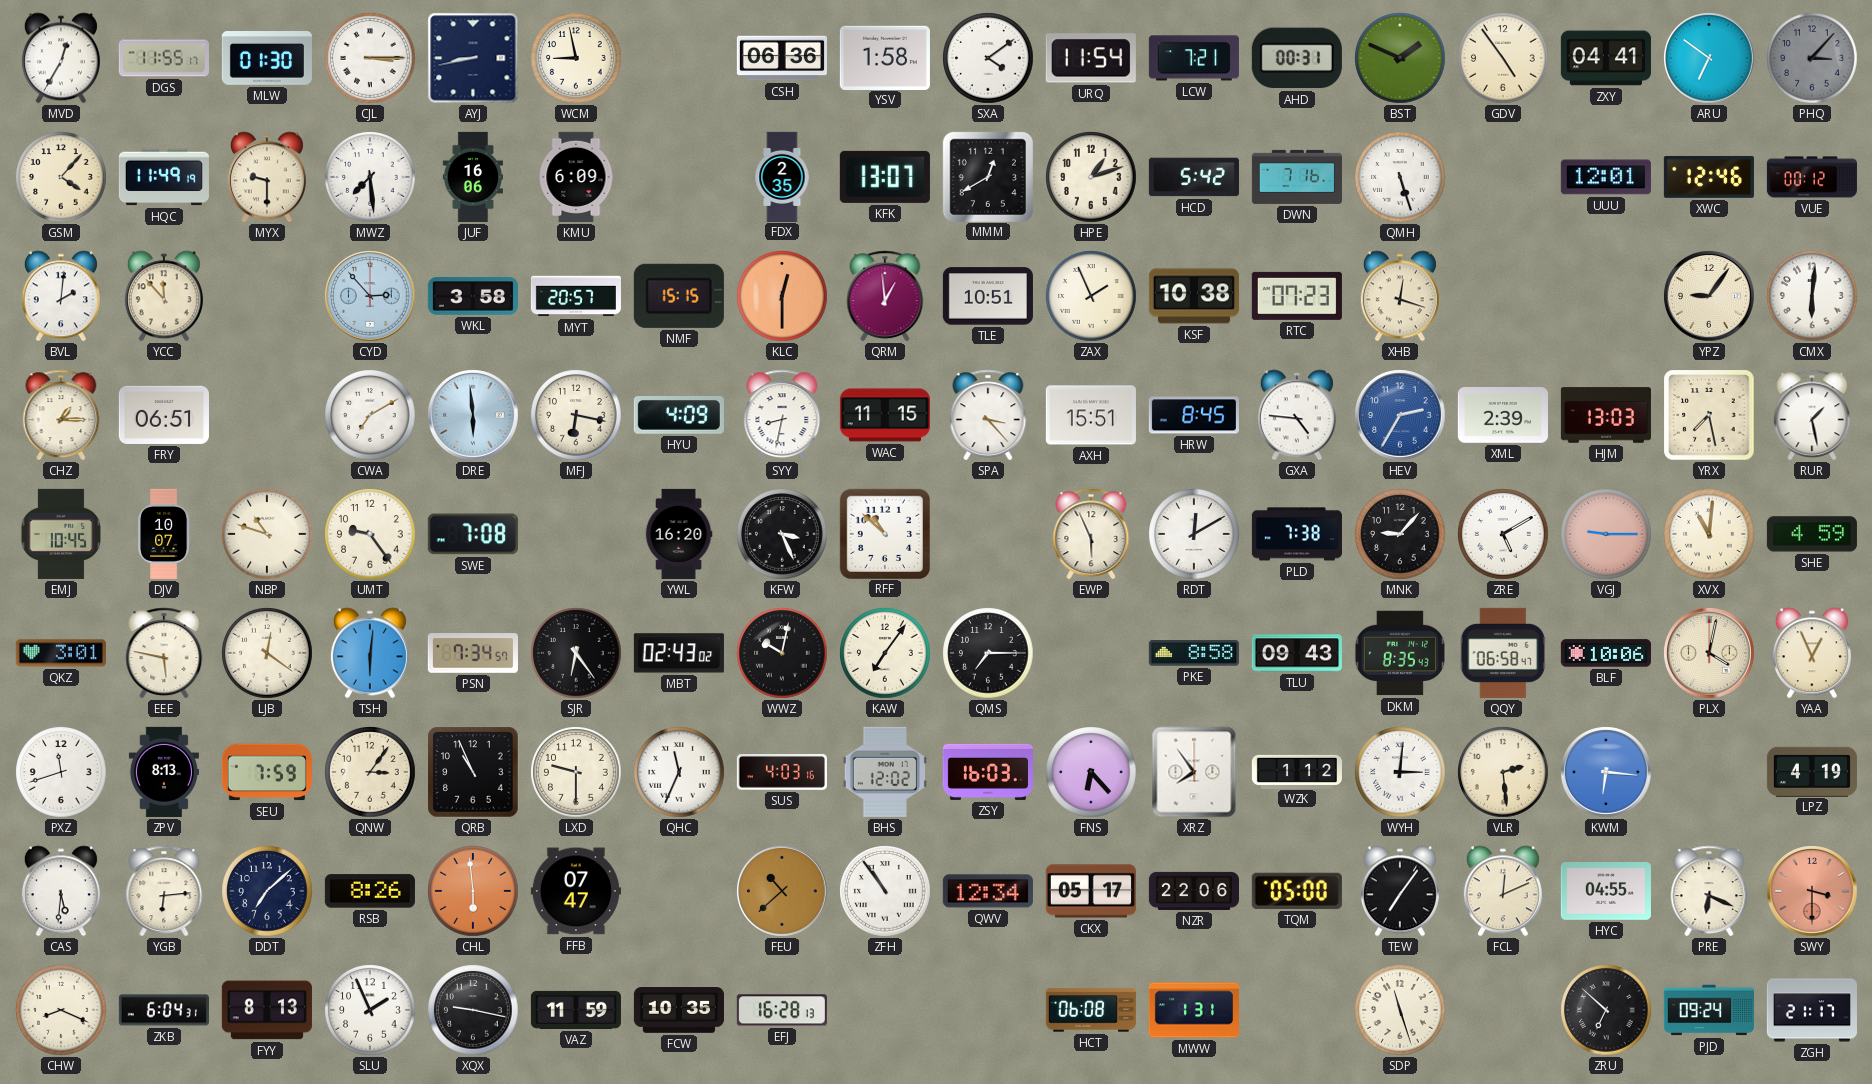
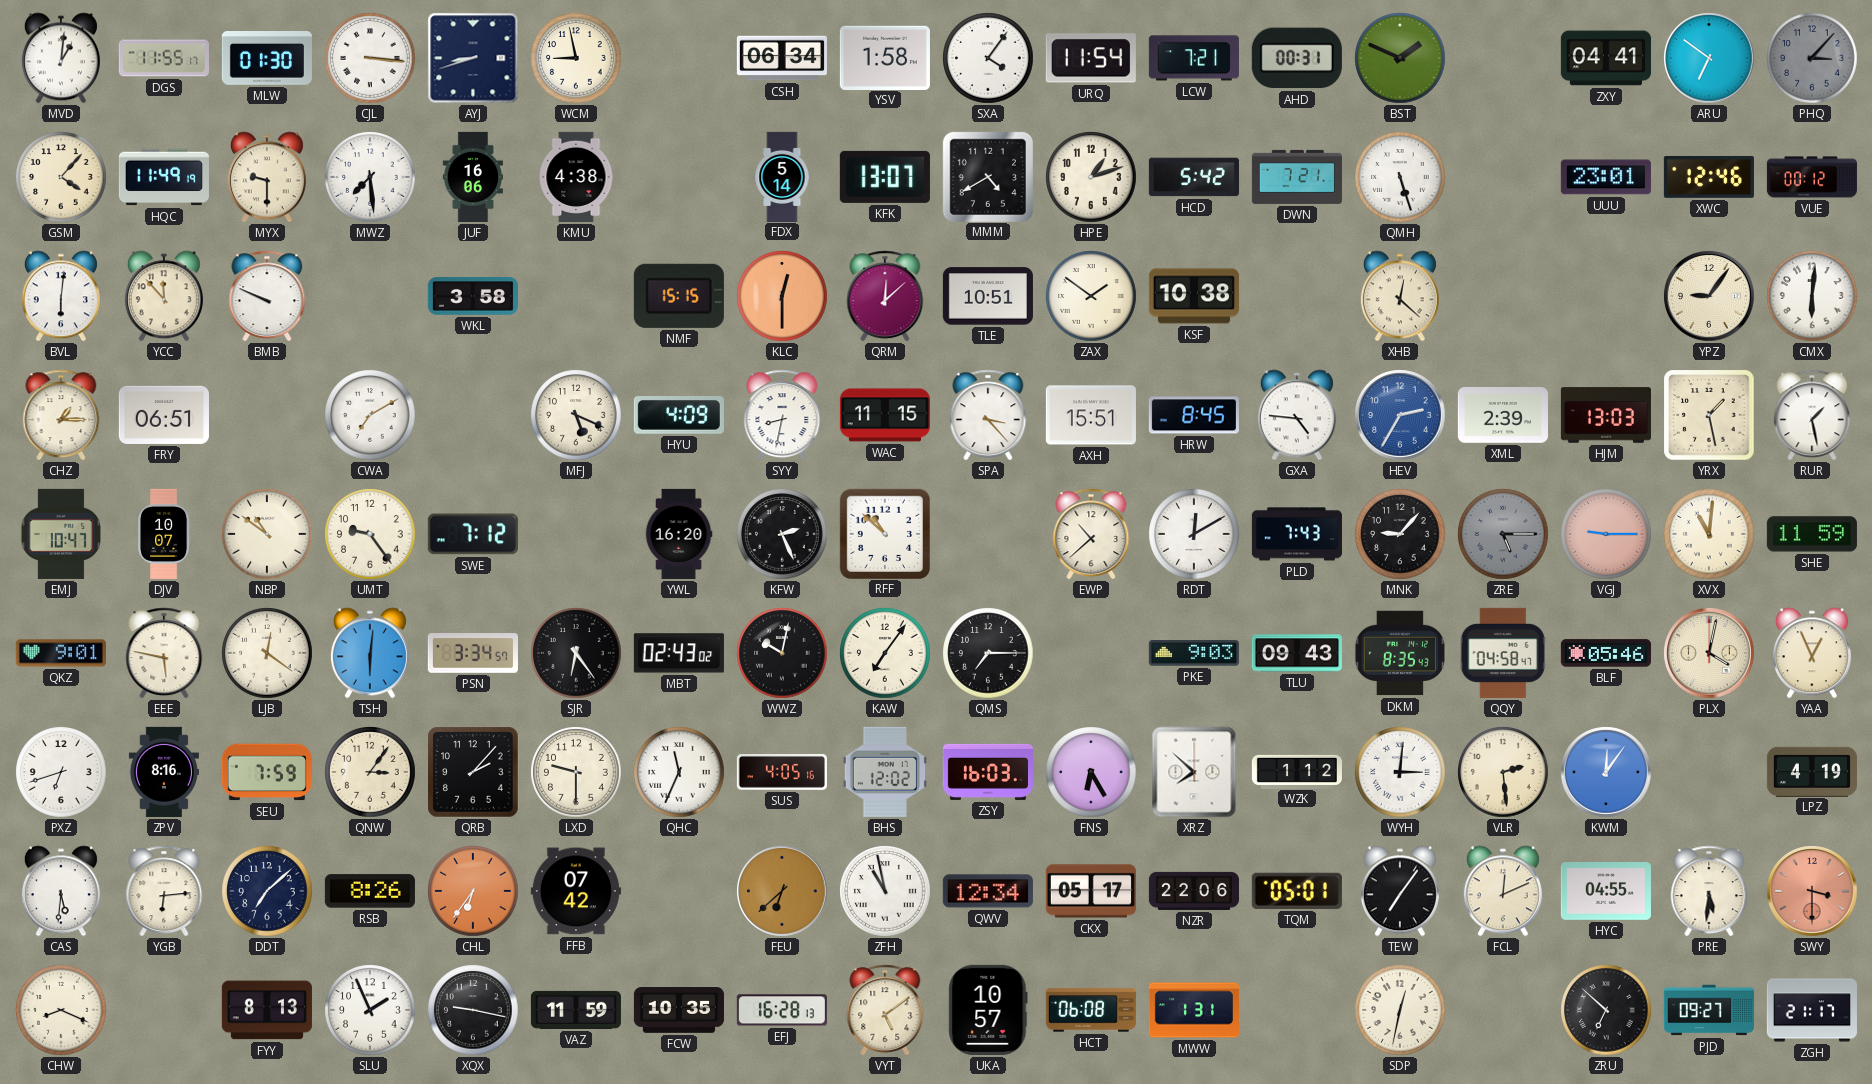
MVD: 12:35 -> 1:01 (61, 58)
CJL: 3:15 -> 3:16 (370, 58)
AYJ: 8:43 -> 8:42 (473, 58)
CSH: 06:36 -> 06:34 (782, 58)
SXA: 4:09 -> 4:06 (988, 58)
GDV: 4:54 -> none (1503, 58)
KMU: 6:09 -> 4:38 (576, 177)
FDX: 2:35 -> 5:14 (782, 176)
MMM: 12:40 -> 4:40 (987, 176)
DWN: 7:16 -> 7:21 (1297, 177)
UUU: 12:01 -> 23:01 (1606, 177)
BVL: 2:01 -> 6:01 (61, 296)
BMB: none -> 9:49 (267, 296)
CYD: 2:53 -> none (370, 296)
MYT: 20:57 -> none (576, 296)
QRM: 12:59 -> 12:08 (885, 296)
ZAX: 1:56 -> 1:51 (1091, 296)
RTC: 07:23 -> none (1297, 296)
XHB: 12:18 -> 12:22 (1400, 296)
DRE: 5:59 -> none (473, 415)
MFJ: 6:17 -> 5:19 (576, 415)
YRX: 7:28 -> 1:28 (1709, 415)
EMJ: 10:45 -> 10:47 (60, 534)
NBP: 10:48 -> 10:51 (267, 534)
SWE: 7:08 -> 7:12 (473, 534)
KFW: 3:26 -> 2:26 (782, 534)
EWP: 5:56 -> 10:38 (1091, 534)
PLD: 7:38 -> 7:43 (1297, 534)
ZRE: 5:10 -> 5:15 (1503, 534)
ZRE dial: white -> grey (1503, 534)
SHE: 4:59 -> 11:59 (1812, 534)
QKZ: 3:01 -> 9:01 (61, 653)
PSN: 7:34 -> 3:34 (473, 653)
PKE: 8:58 -> 9:03 (1194, 653)
QQY: 06:58 -> 04:58 (1503, 653)
BLF: 10:06 -> 05:46 (1606, 653)
PXZ: 11:42 -> 6:42 (61, 772)
ZPV: 8:13 -> 8:16 (164, 772)
QRB: 10:56 -> 2:07 (473, 772)
SUS: 4:03 -> 4:05 (782, 773)
FNS: 6:23 -> 6:25 (1091, 772)
XRZ: 7:54 -> 7:52 (1194, 772)
KWM: 6:16 -> 12:06 (1606, 772)
CHL: 5:59 -> 6:36 (473, 891)
FFB: 07:47 -> 07:42 (576, 891)
FEU: 10:38 -> 6:38 (782, 891)
ZFH: 10:54 -> 10:58 (885, 891)
TQM: 05:00 -> 05:01 (1297, 891)
PRE: 6:19 -> 5:31 (1709, 891)
ZKB: 6:04 -> none (164, 1010)
VYT: none -> 5:09 (885, 1010)
UKA: none -> 10:57 (988, 1010)
SDP: 11:27 -> 12:32 (1400, 1010)
PJD: 09:24 -> 09:27 (1709, 1010)
